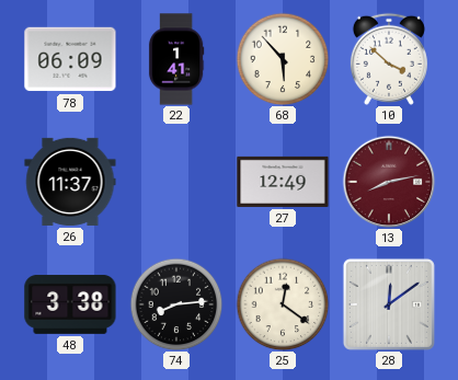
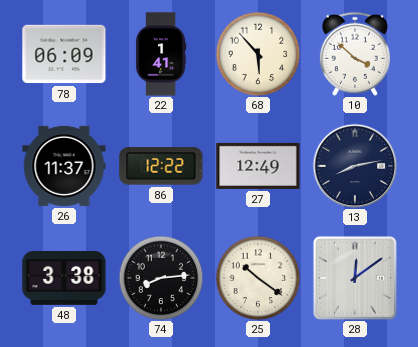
86: none -> 12:22 (161, 166)
13 dial: burgundy -> navy (355, 166)
25: 12:21 -> 10:21 (258, 278)
